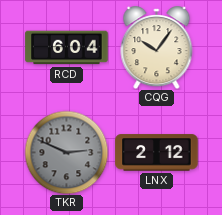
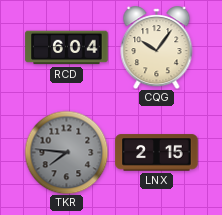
TKR: 2:49 -> 7:46 (66, 152)
LNX: 2:12 -> 2:15 (157, 153)
